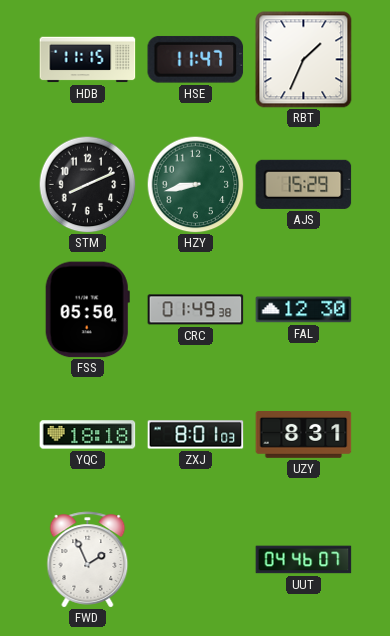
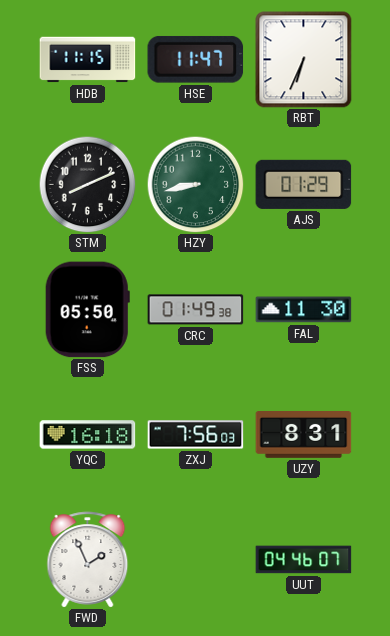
RBT: 1:34 -> 6:34 (304, 60)
AJS: 15:29 -> 01:29 (304, 184)
FAL: 12:30 -> 11:30 (304, 310)
YQC: 18:18 -> 16:18 (88, 435)
ZXJ: 8:01 -> 7:56 (196, 435)
